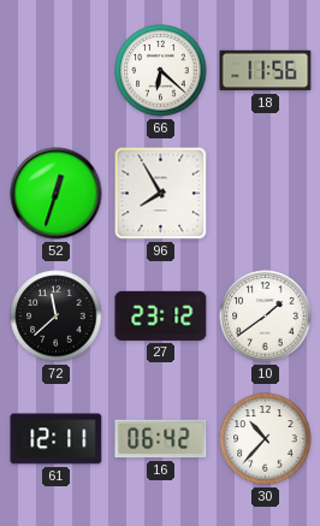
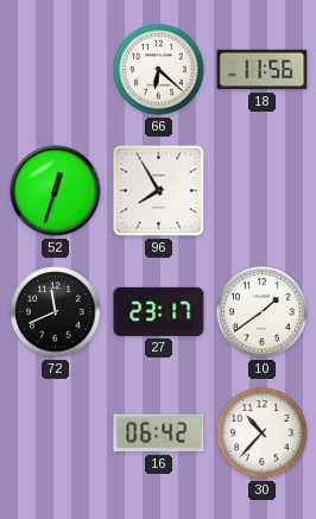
72: 11:38 -> 11:41 (56, 312)
27: 23:12 -> 23:17 (159, 311)
61: 12:11 -> none (57, 439)
